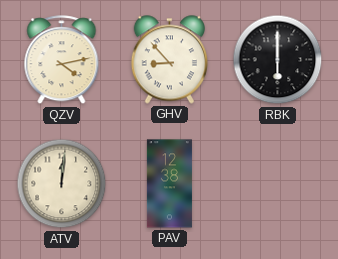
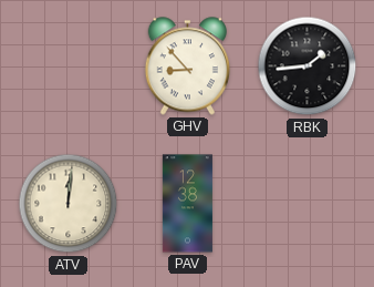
QZV: 4:13 -> none (62, 60)
RBK: 6:00 -> 1:44 (308, 66)
